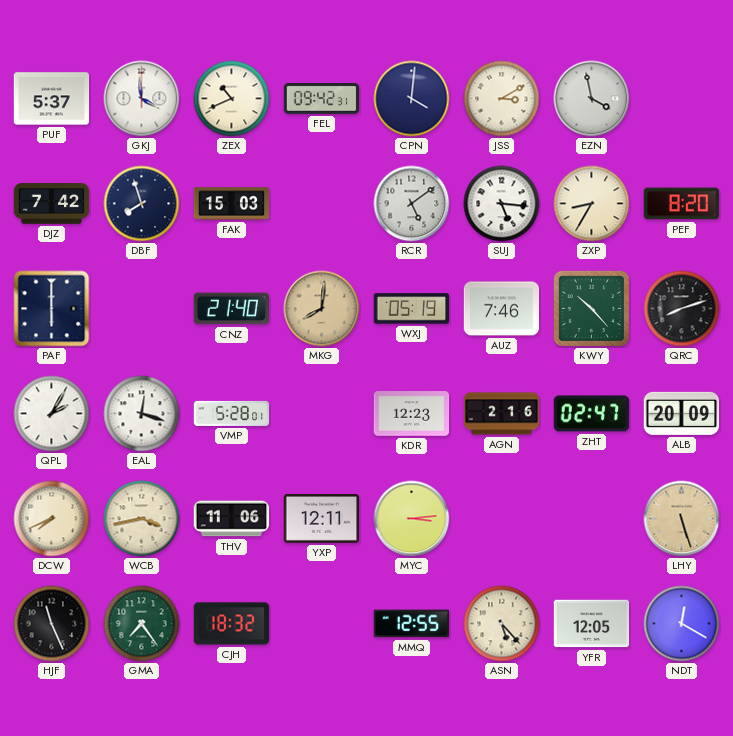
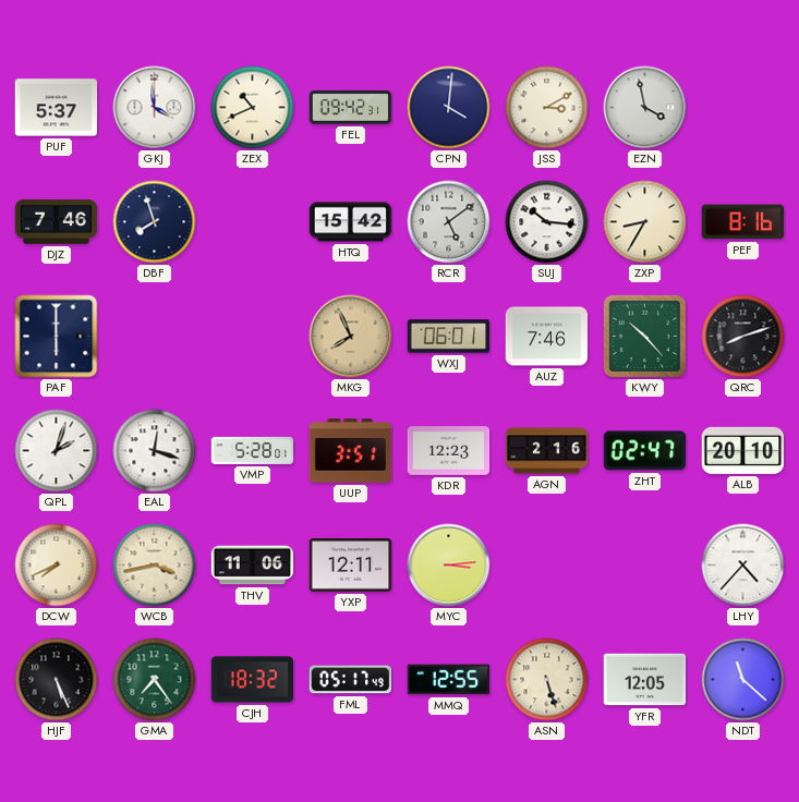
DJZ: 7:42 -> 7:46 (57, 222)
FAK: 15:03 -> none (232, 204)
HTQ: none -> 15:42 (351, 222)
SUJ: 5:16 -> 10:16 (547, 222)
PEF: 8:20 -> 8:16 (743, 222)
CNZ: 21:40 -> none (231, 309)
MKG: 8:01 -> 7:56 (351, 337)
WXJ: 05:19 -> 06:01 (449, 337)
QPL: 2:05 -> 2:03 (57, 451)
UUP: none -> 3:51 (351, 451)
ALB: 20:09 -> 20:10 (743, 450)
LHY: 5:27 -> 4:37 (743, 566)
LHY dial: champagne -> white (743, 566)
HJF: 11:26 -> 5:26 (57, 680)
FML: none -> 05:17 (351, 680)
ASN: 5:23 -> 5:27 (547, 680)
NDT: 12:20 -> 11:22 (743, 680)
